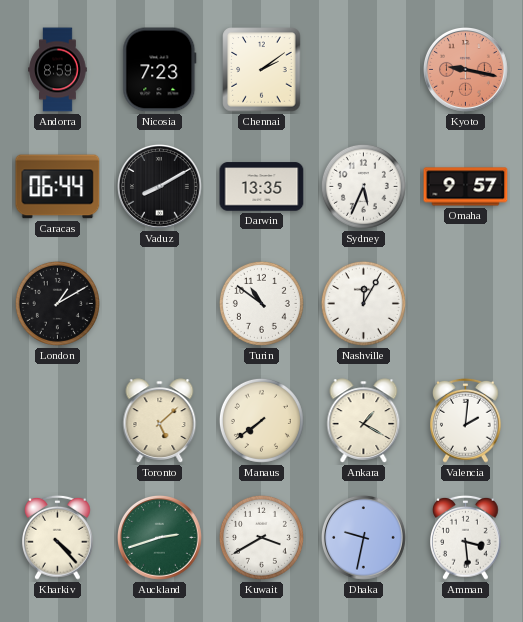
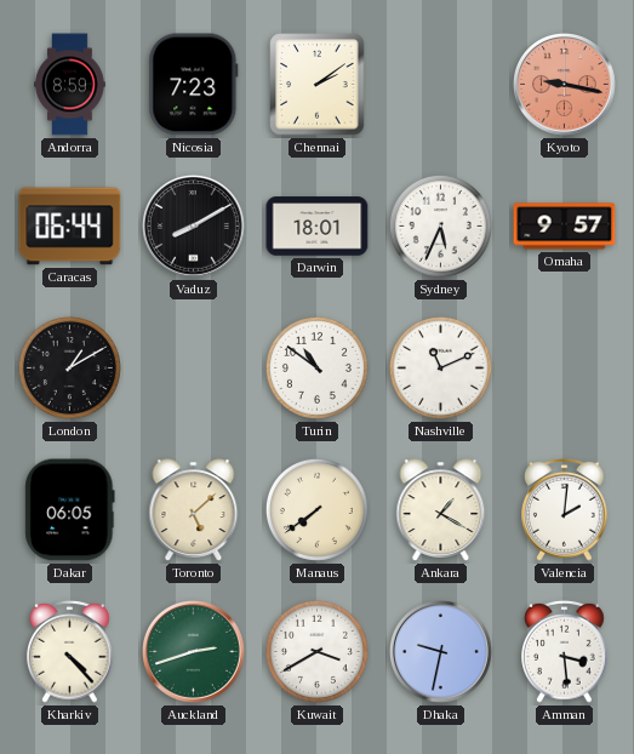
Darwin: 13:35 -> 18:01 (318, 227)
Nashville: 12:05 -> 11:11 (440, 367)
Dakar: none -> 06:05 (70, 510)
